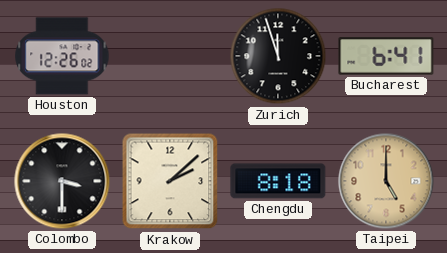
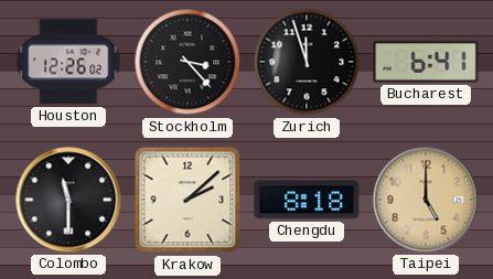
Stockholm: none -> 3:23 (187, 62)
Colombo: 3:30 -> 11:30 (68, 200)
